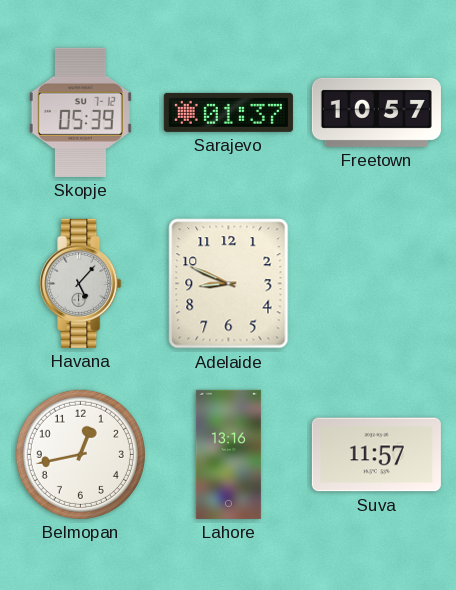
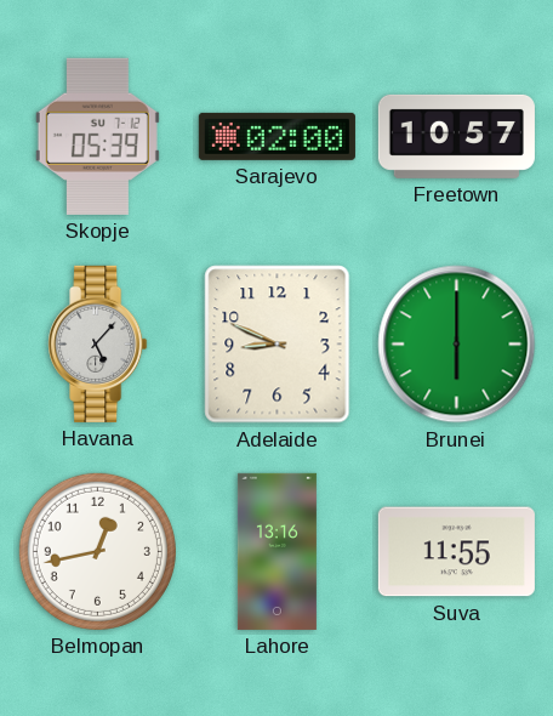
Sarajevo: 01:37 -> 02:00 (276, 136)
Brunei: none -> 6:00 (457, 345)
Suva: 11:57 -> 11:55 (456, 552)
